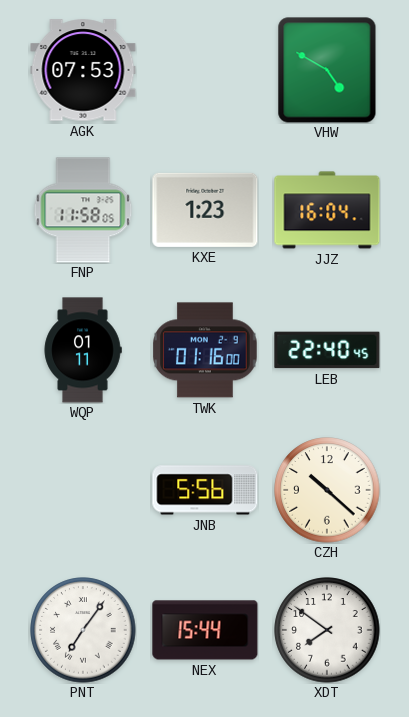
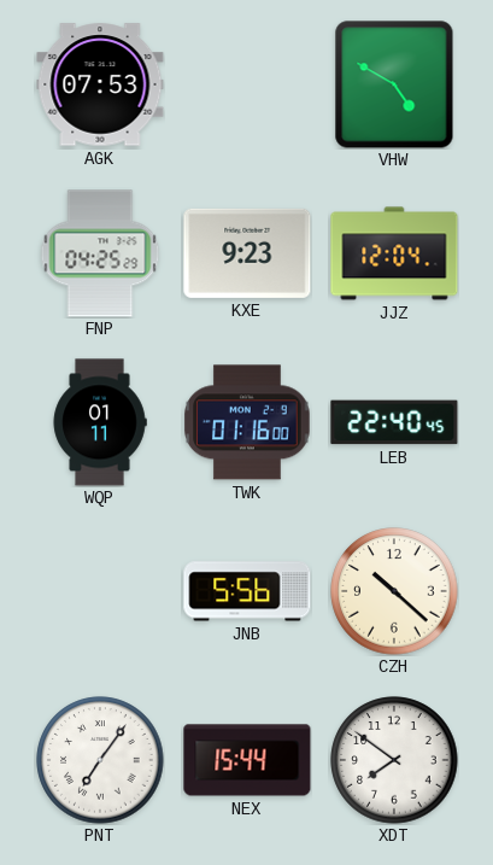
FNP: 11:58 -> 04:25 (100, 253)
KXE: 1:23 -> 9:23 (247, 253)
JJZ: 16:04 -> 12:04 (394, 253)
